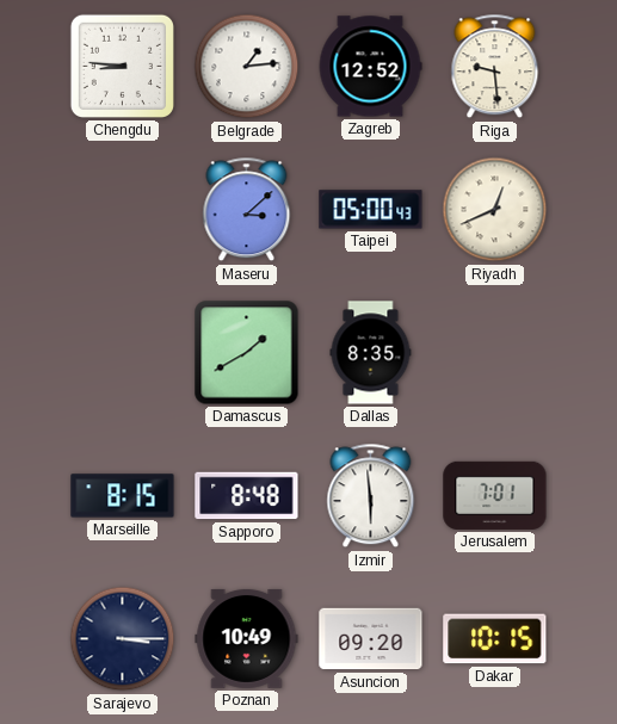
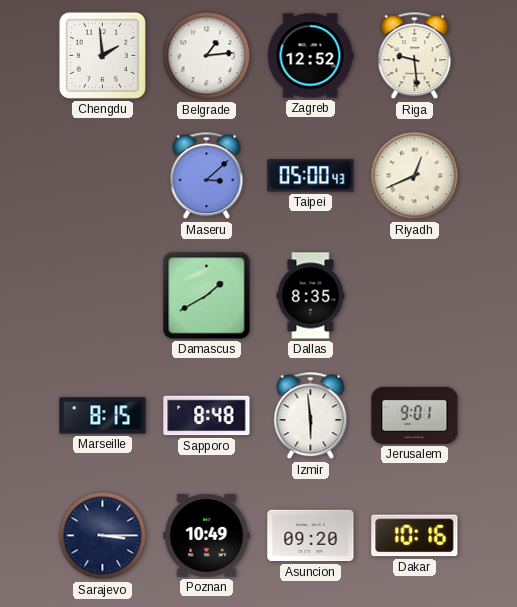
Chengdu: 8:46 -> 1:59 (102, 55)
Jerusalem: 7:01 -> 9:01 (415, 415)
Dakar: 10:15 -> 10:16 (415, 536)
